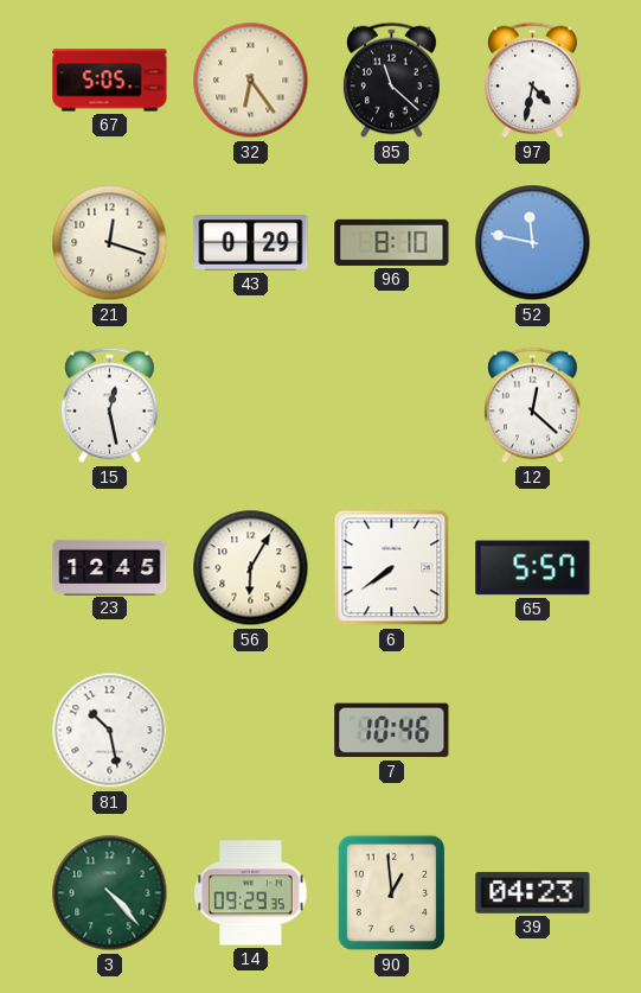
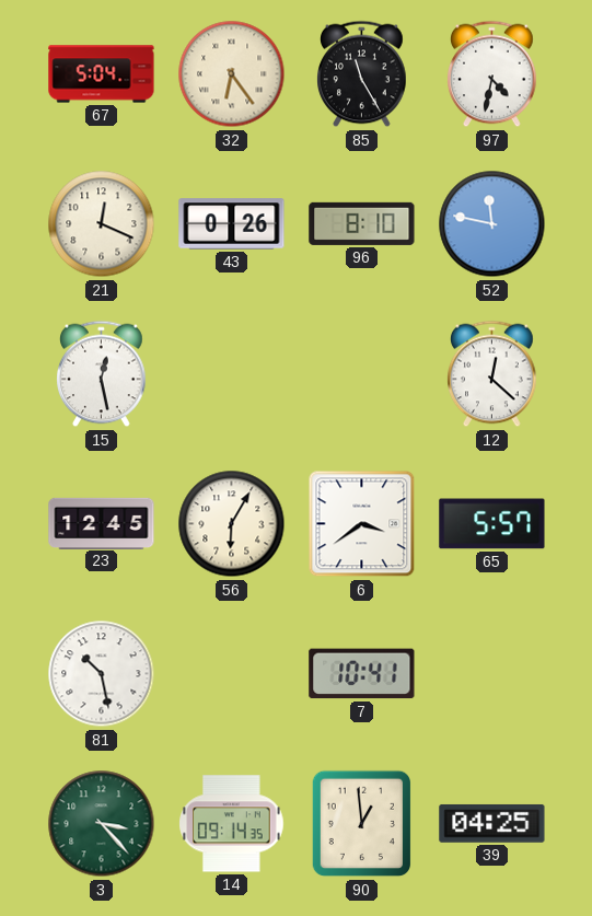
67: 5:05 -> 5:04 (102, 74)
85: 11:22 -> 11:25 (362, 74)
21: 12:18 -> 12:19 (102, 224)
43: 0:29 -> 0:26 (232, 224)
6: 7:39 -> 3:39 (362, 524)
7: 10:46 -> 10:41 (362, 674)
3: 4:23 -> 3:23 (102, 824)
14: 09:29 -> 09:14 (232, 824)
39: 04:23 -> 04:25 (492, 823)
